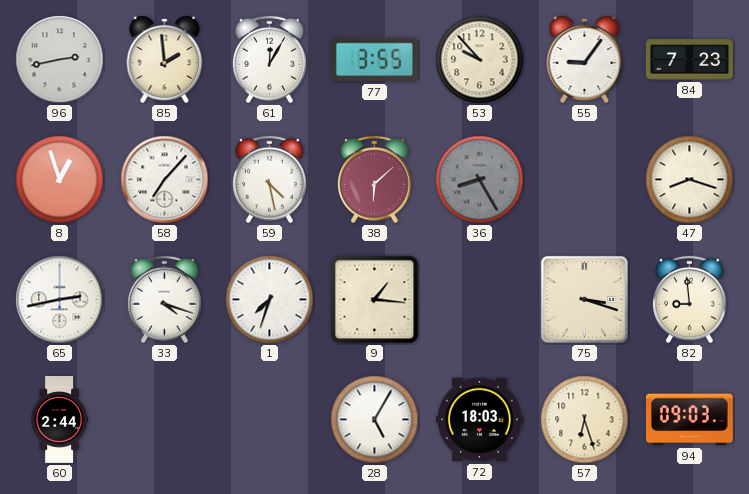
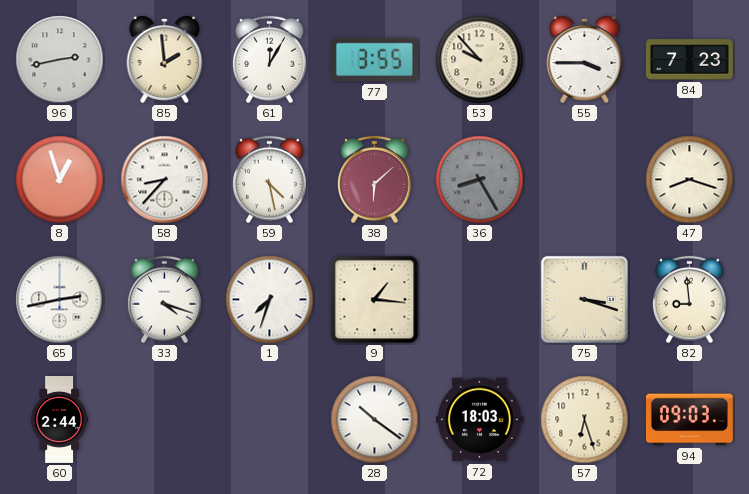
55: 9:06 -> 3:45 (585, 59)
58: 7:07 -> 8:37 (165, 180)
28: 5:05 -> 10:21 (375, 420)
